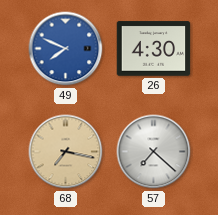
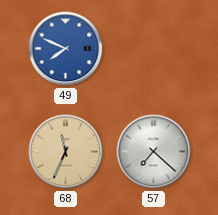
26: 4:30 -> none (154, 49)
68: 7:17 -> 11:34 (66, 152)
